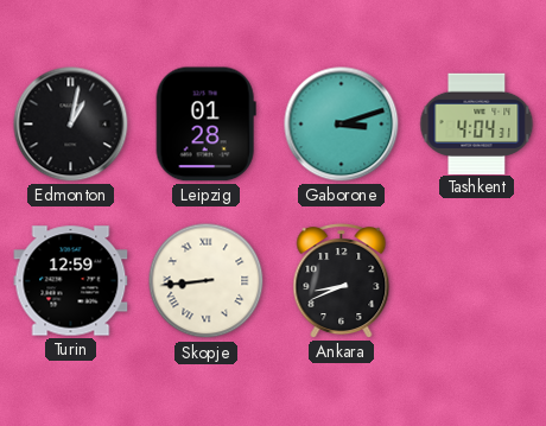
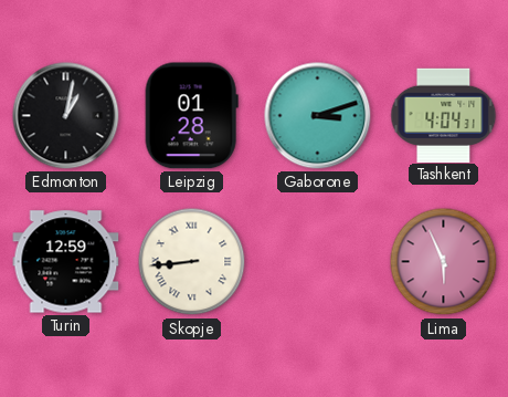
Ankara: 8:41 -> none (342, 281)
Lima: none -> 5:56 (444, 262)
